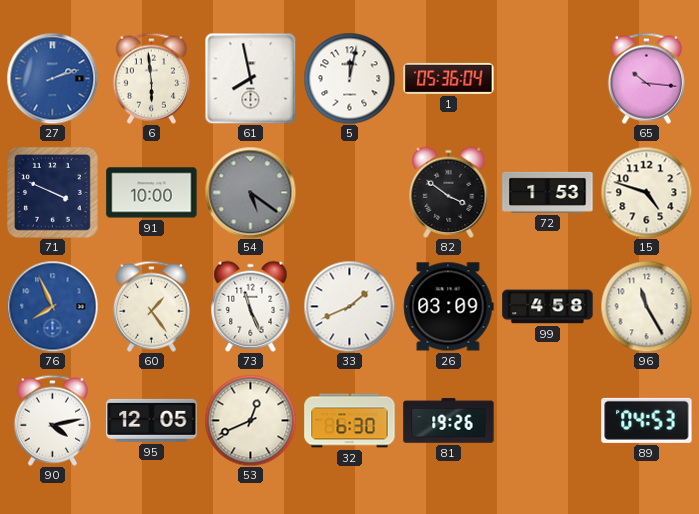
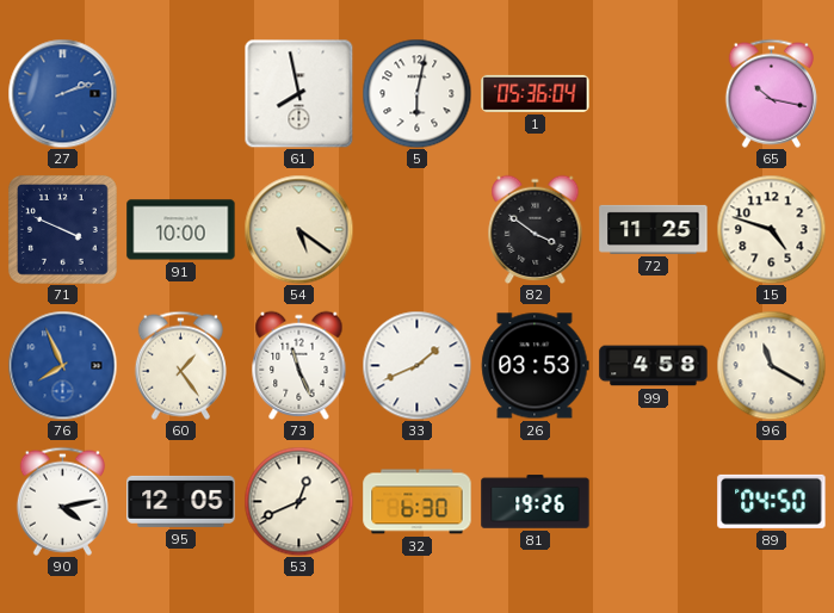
6: 5:59 -> none (151, 78)
5: 12:02 -> 6:02 (416, 93)
65: 10:16 -> 10:17 (771, 93)
54 dial: grey -> cream (298, 229)
72: 1:53 -> 11:25 (654, 229)
26: 03:09 -> 03:53 (536, 366)
96: 11:25 -> 11:20 (771, 365)
89: 04:53 -> 04:50 (772, 501)
